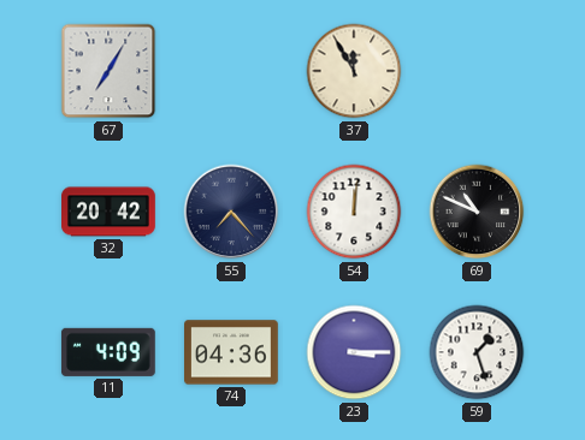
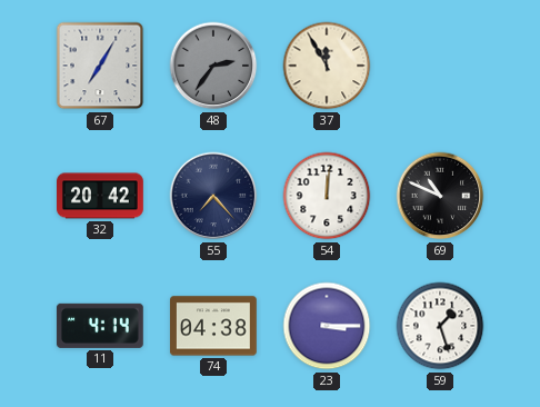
48: none -> 2:36 (213, 66)
11: 4:09 -> 4:14 (100, 326)
74: 04:36 -> 04:38 (214, 326)
